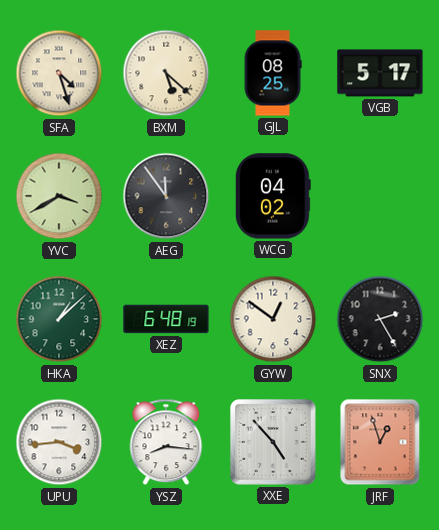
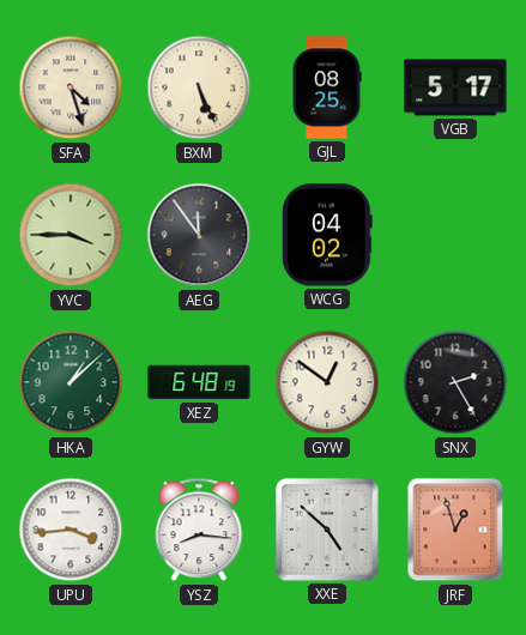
BXM: 5:22 -> 5:26 (199, 87)
YVC: 3:40 -> 3:45 (71, 235)
XXE: 4:53 -> 4:52 (327, 530)
